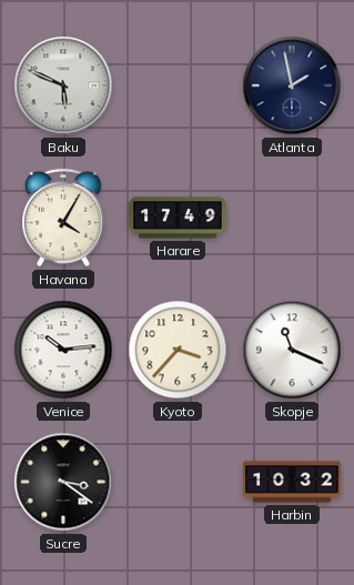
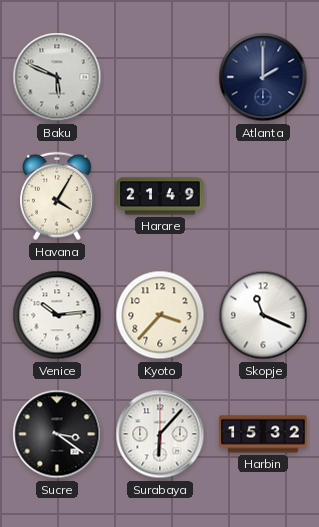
Atlanta: 1:58 -> 2:00 (263, 77)
Harare: 17:49 -> 21:49 (160, 196)
Surabaya: none -> 6:07 (160, 434)
Harbin: 10:32 -> 15:32 (263, 434)
